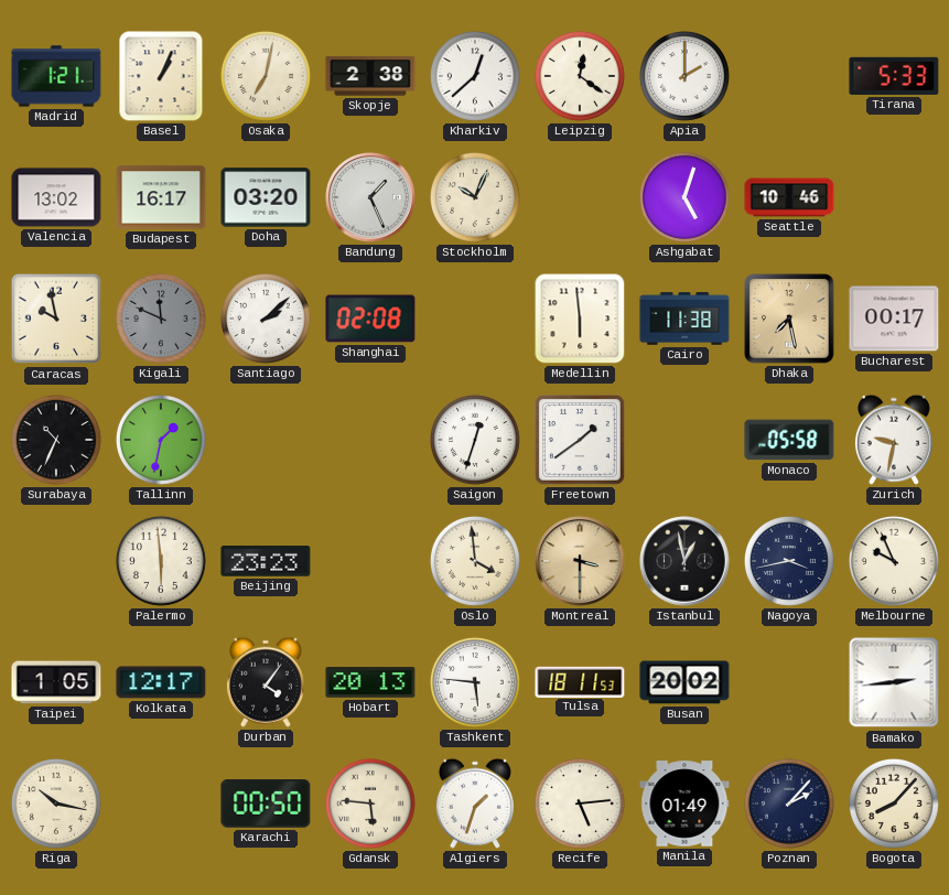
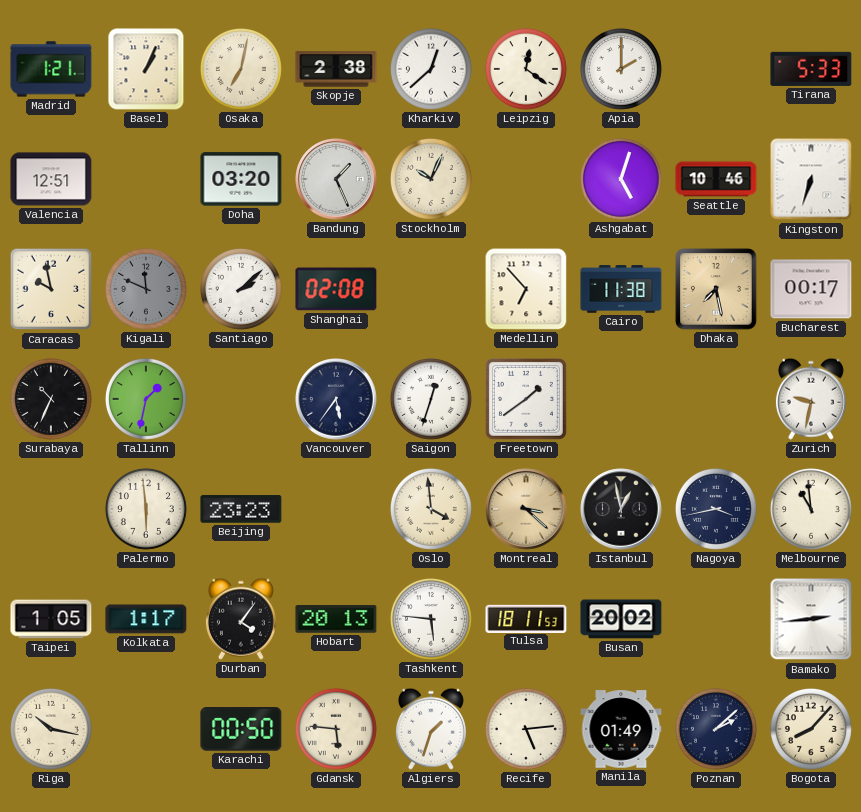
Valencia: 13:02 -> 12:51 (51, 179)
Budapest: 16:17 -> none (161, 197)
Kingston: none -> 6:33 (811, 179)
Medellin: 5:59 -> 6:53 (526, 289)
Vancouver: none -> 5:36 (336, 399)
Monaco: 05:58 -> none (789, 440)
Montreal: 3:30 -> 3:22 (526, 509)
Melbourne: 9:56 -> 10:59 (811, 509)
Kolkata: 12:17 -> 1:17 (146, 619)
Poznan: 2:07 -> 2:08 (716, 729)
